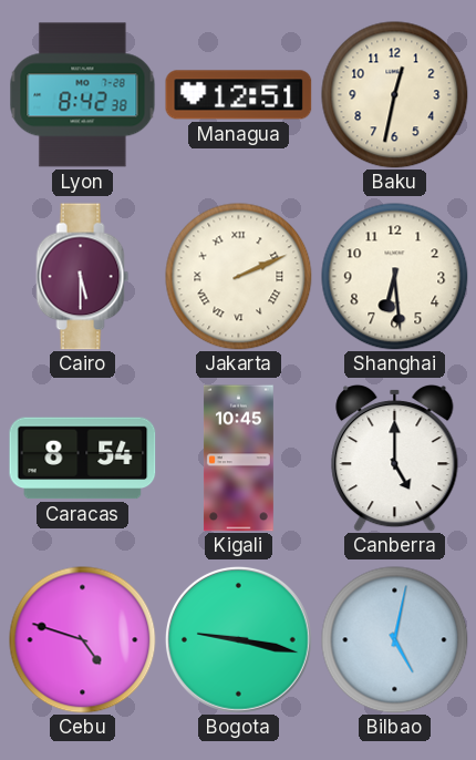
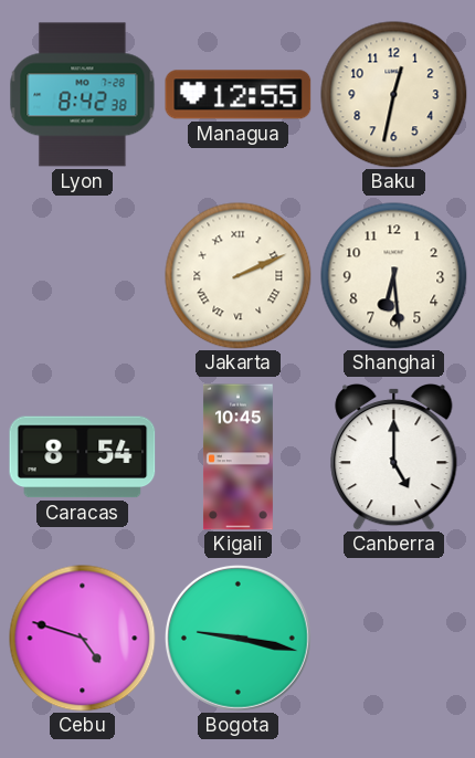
Managua: 12:51 -> 12:55 (239, 95)
Cairo: 5:30 -> none (83, 277)
Bilbao: 5:02 -> none (395, 640)
